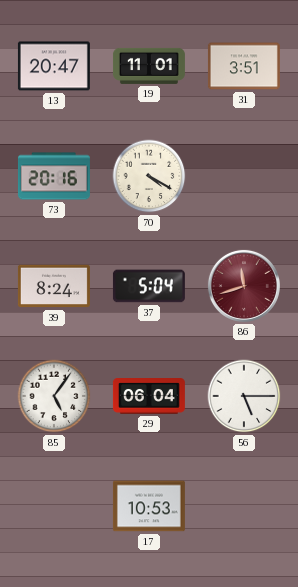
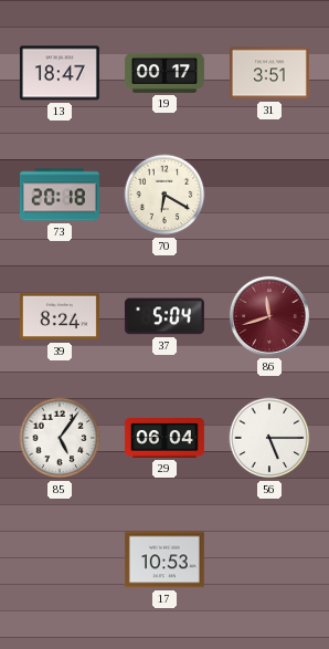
13: 20:47 -> 18:47 (60, 73)
19: 11:01 -> 00:17 (164, 73)
73: 20:16 -> 20:18 (60, 195)
70: 4:20 -> 6:20 (164, 195)
